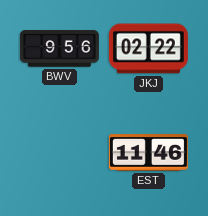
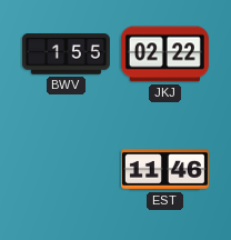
BWV: 9:56 -> 1:55 (66, 54)
